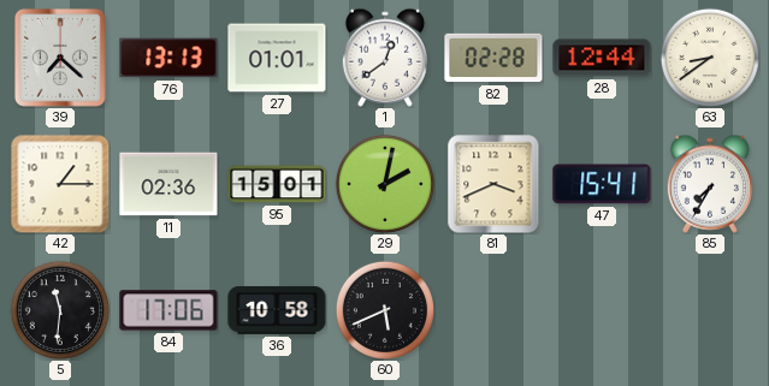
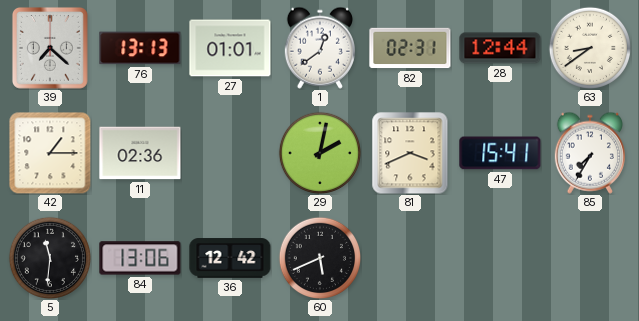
82: 02:28 -> 02:31 (410, 48)
95: 15:01 -> none (277, 184)
84: 17:06 -> 13:06 (140, 258)
36: 10:58 -> 12:42 (230, 258)
